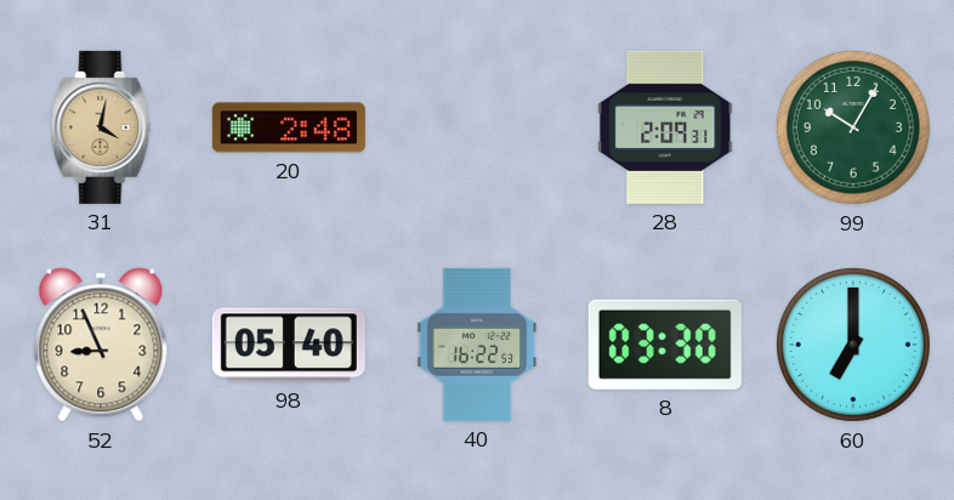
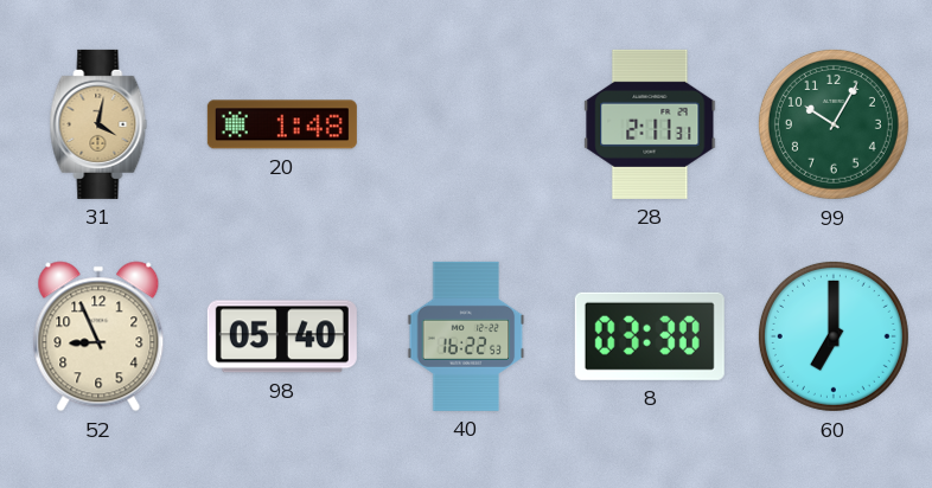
20: 2:48 -> 1:48 (282, 124)
28: 2:09 -> 2:11 (650, 124)
